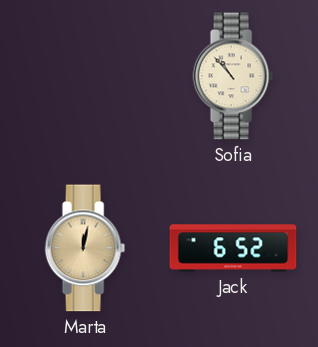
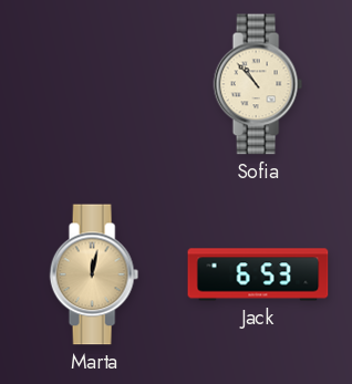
Jack: 6:52 -> 6:53 (258, 274)
